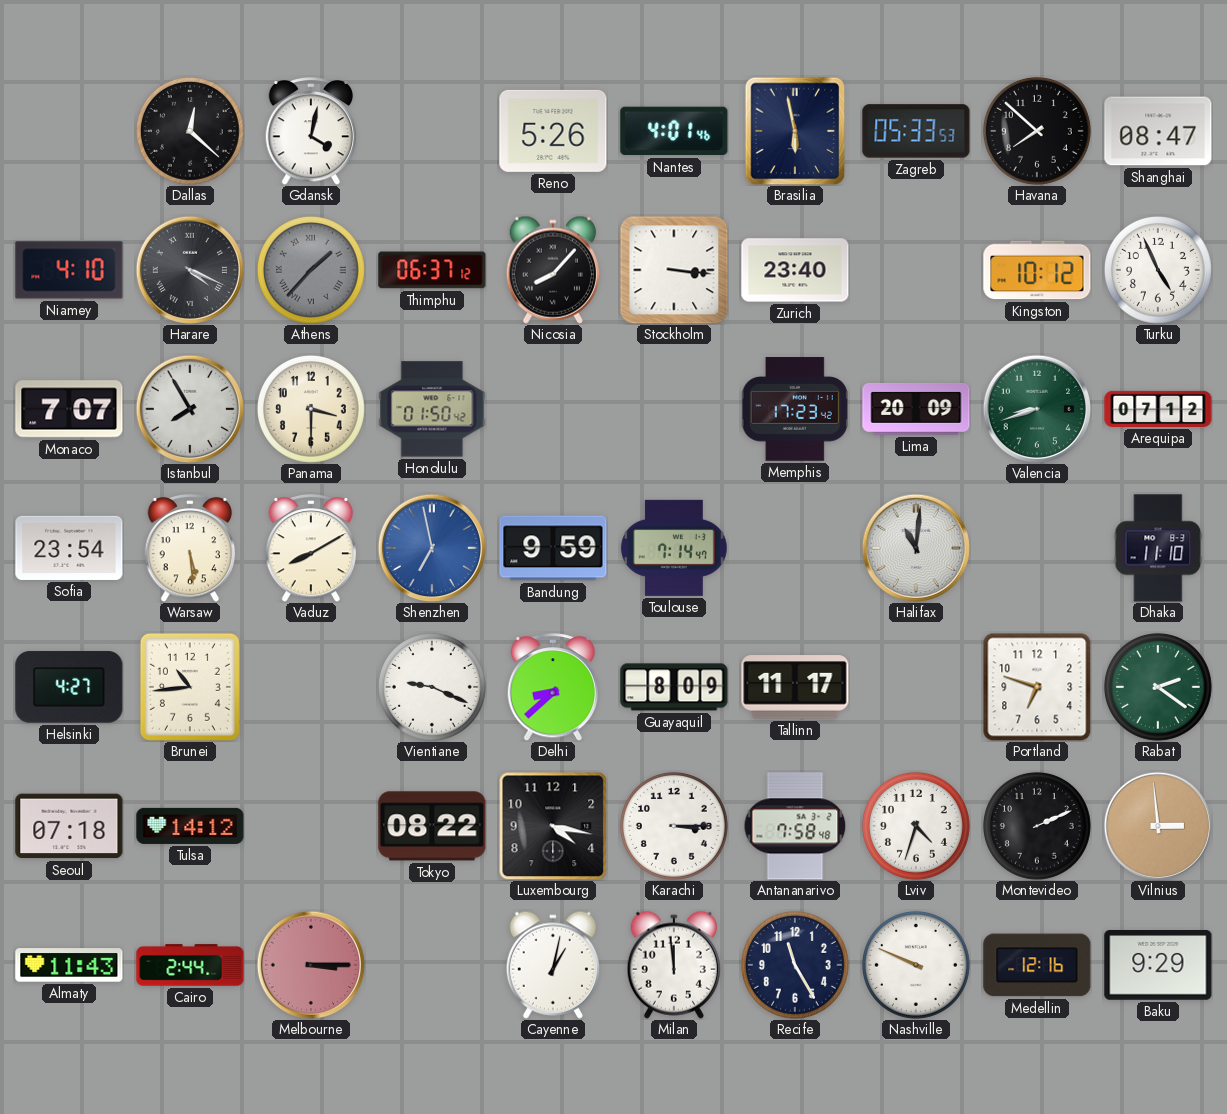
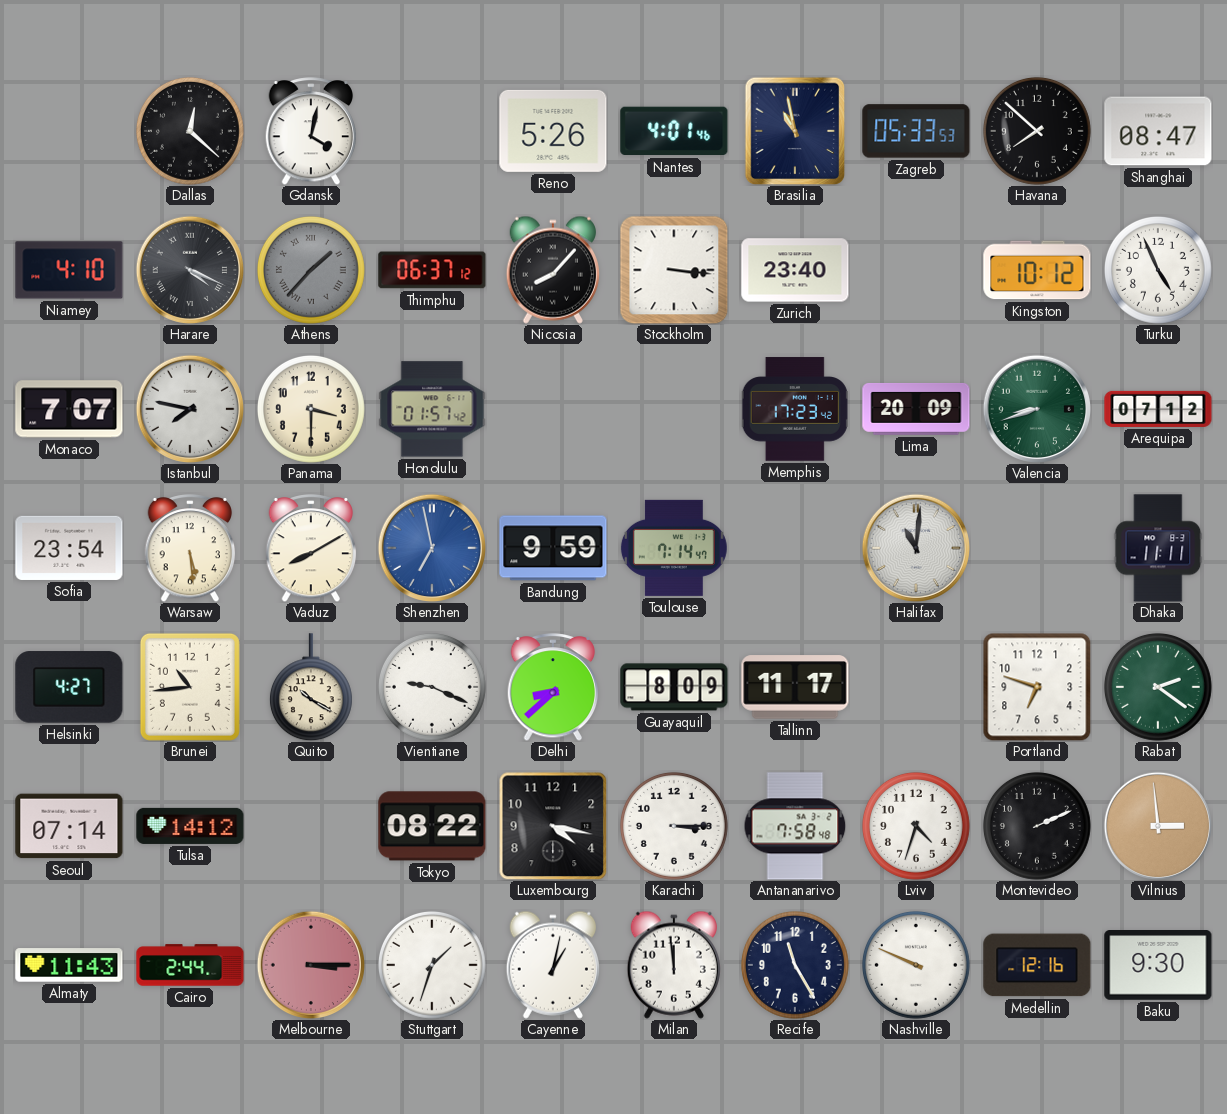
Brasilia: 5:58 -> 10:58 (795, 131)
Istanbul: 7:55 -> 7:47 (189, 408)
Honolulu: 01:50 -> 01:57 (432, 409)
Dhaka: 11:10 -> 11:11 (1158, 548)
Quito: none -> 10:20 (311, 687)
Seoul: 07:18 -> 07:14 (69, 826)
Stuttgart: none -> 1:33 (432, 965)
Baku: 9:29 -> 9:30 (1158, 965)
